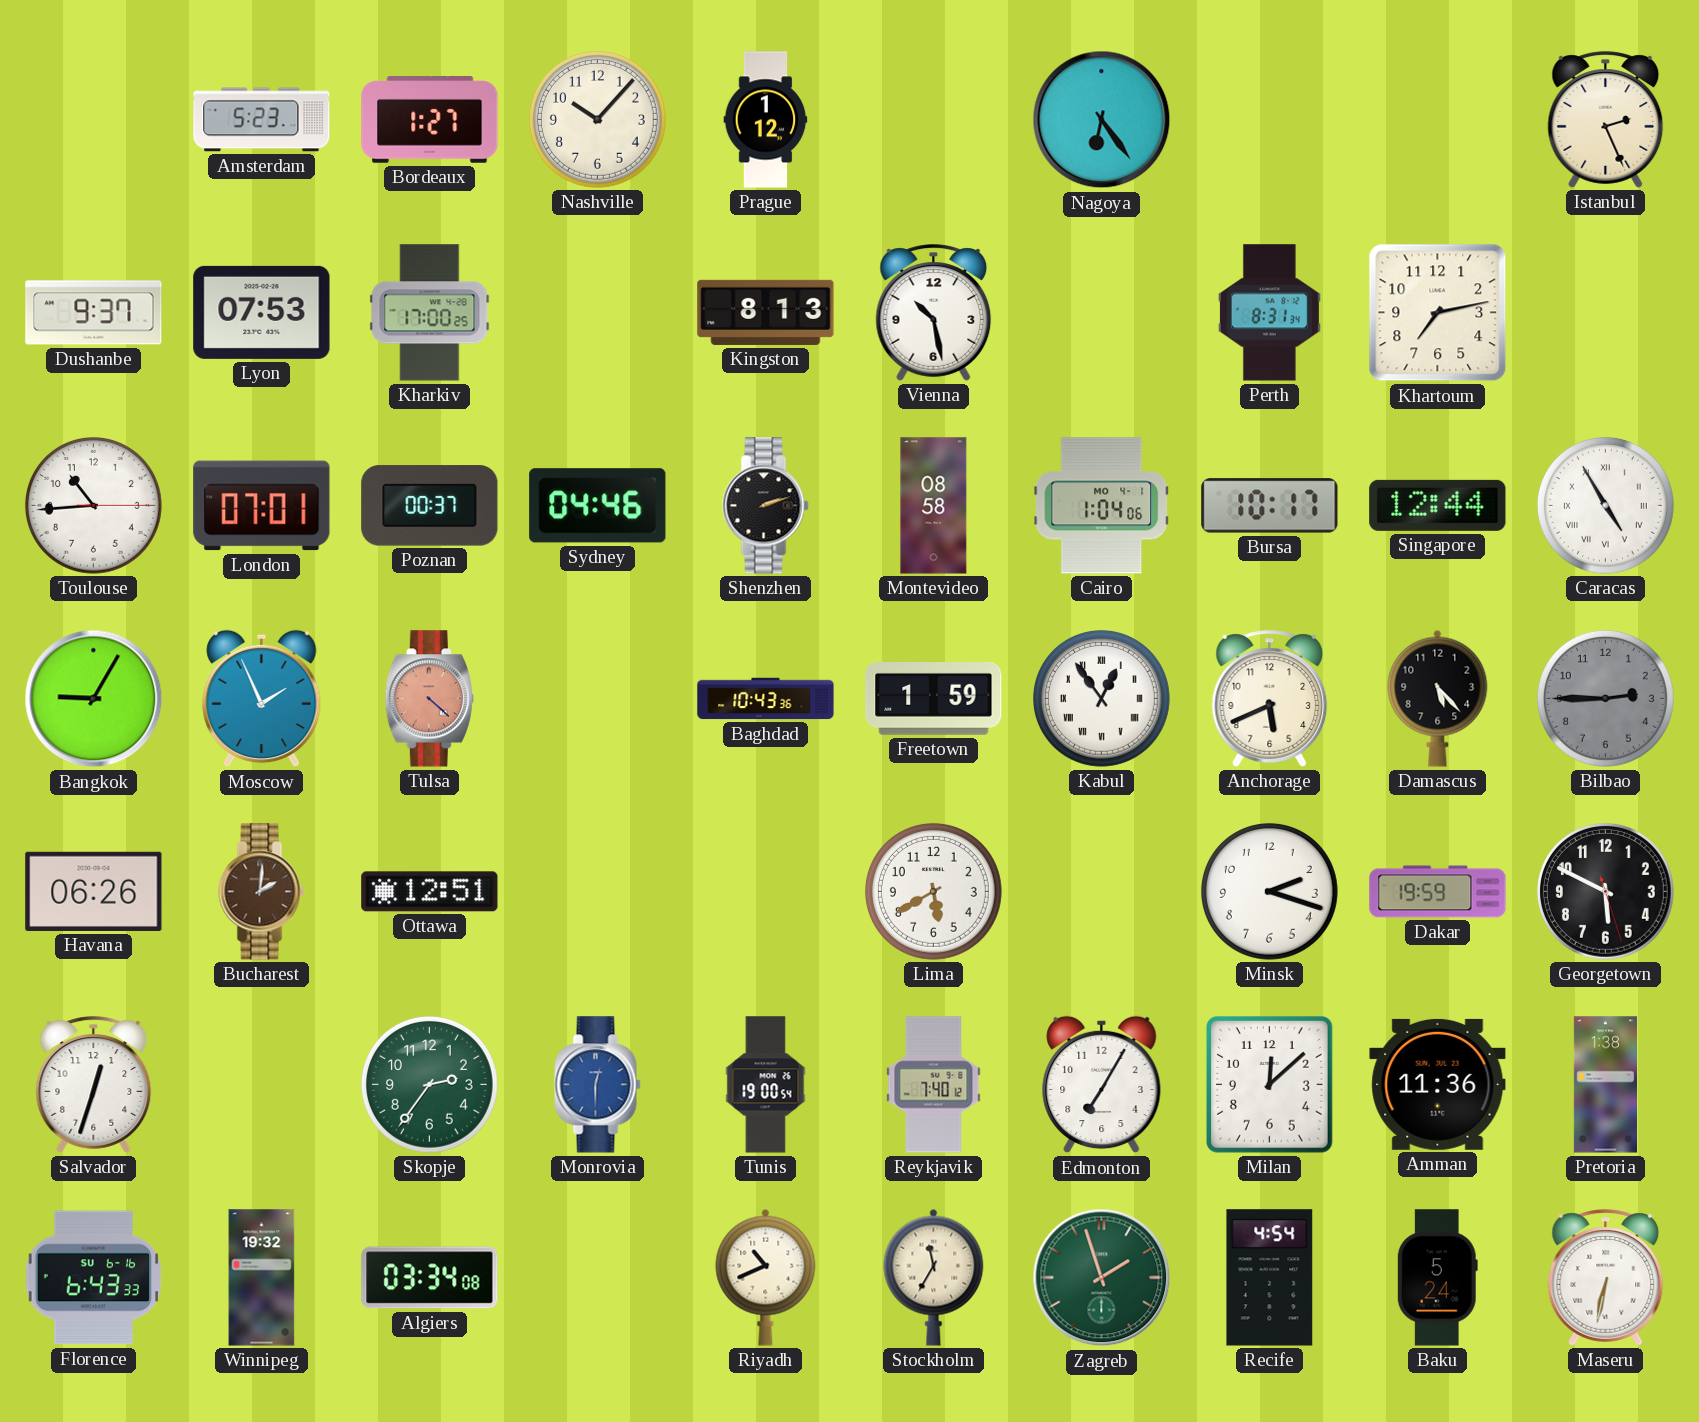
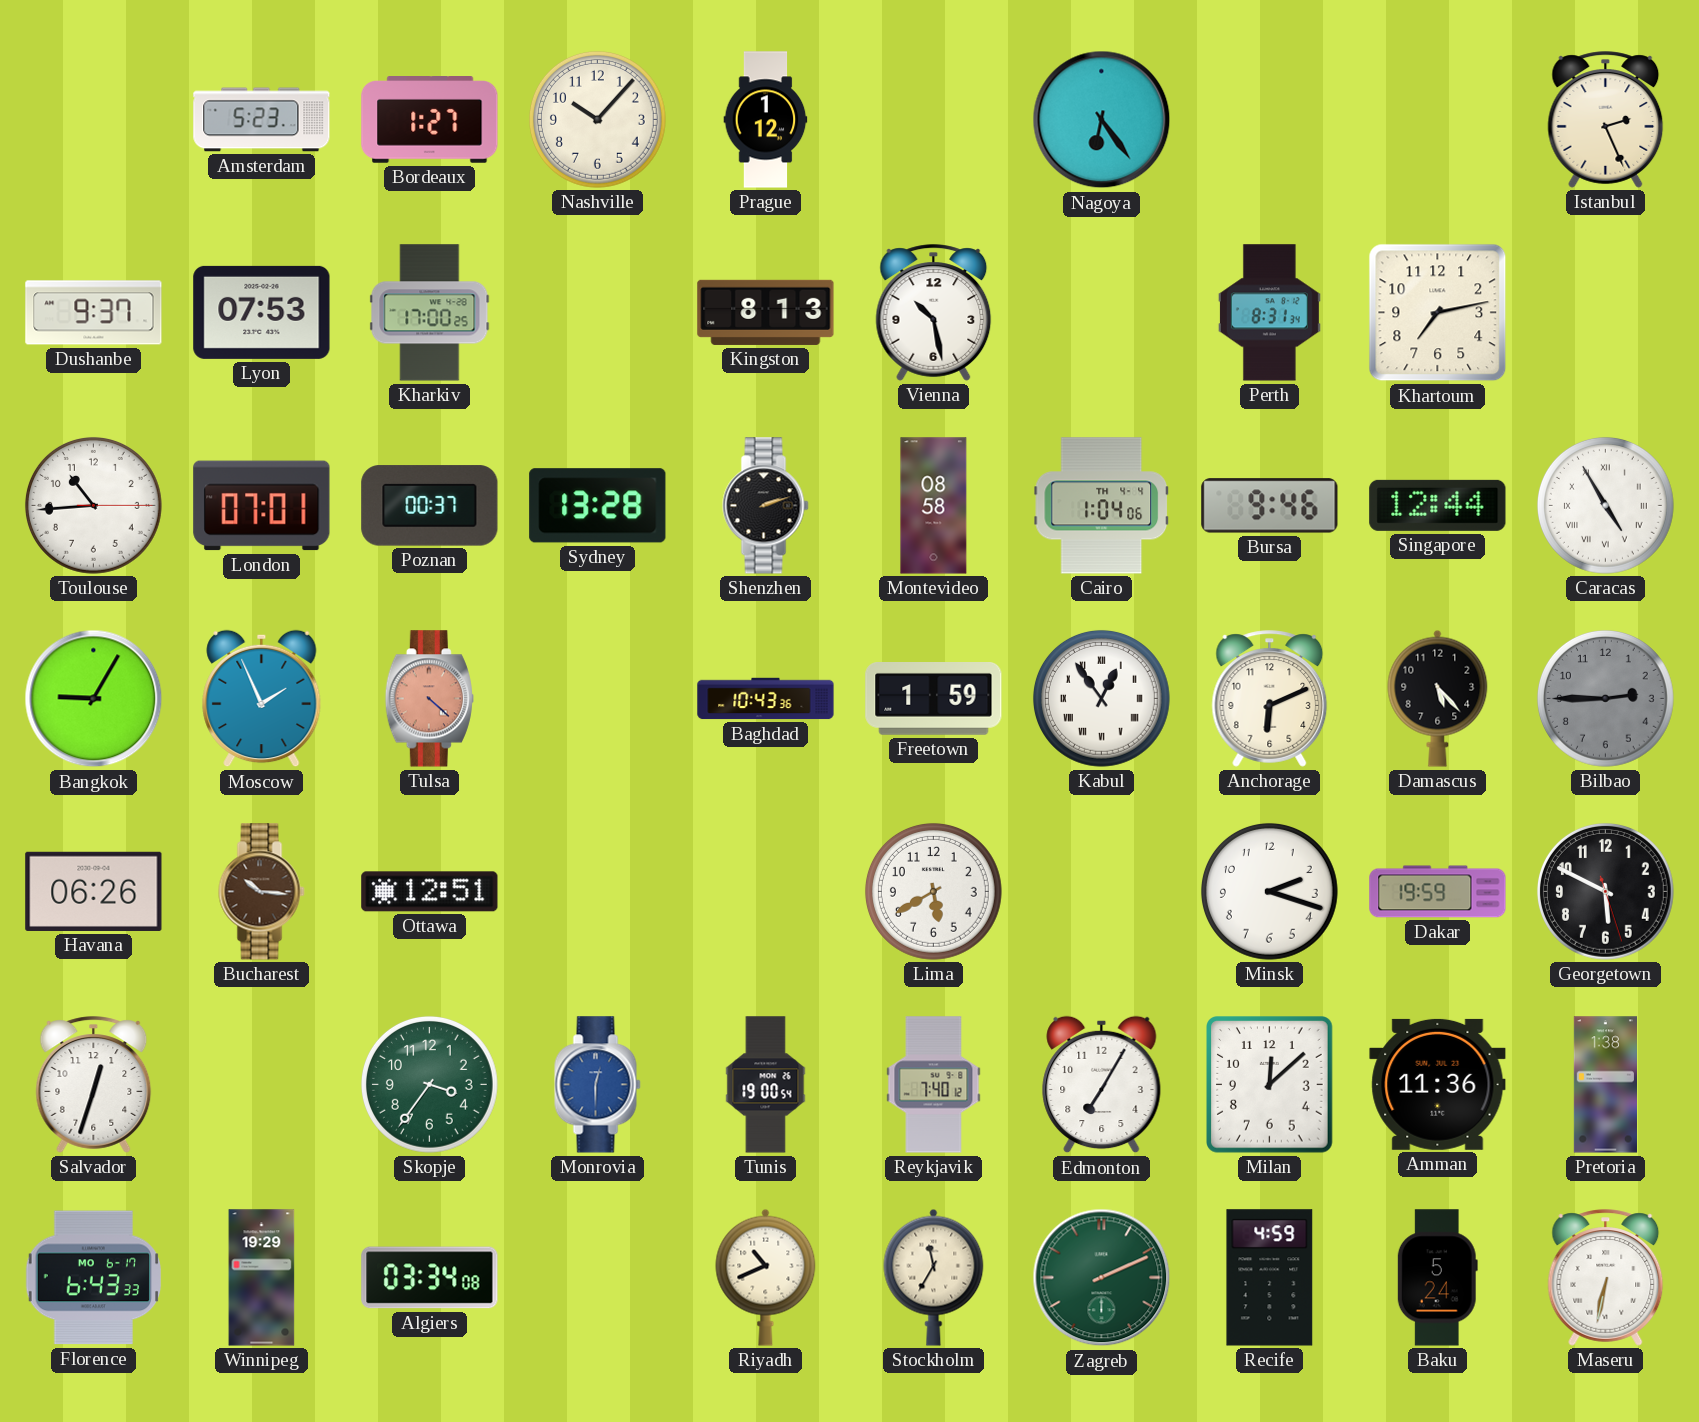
Sydney: 04:46 -> 13:28 (598, 506)
Cairo date: MO 4-1 -> TH 4-4 (1102, 506)
Bursa: 10:17 -> 9:46 (1270, 506)
Anchorage: 5:41 -> 6:11 (1270, 699)
Bucharest: 2:01 -> 10:16 (262, 892)
Skopje: 2:36 -> 3:36 (429, 1084)
Florence date: SU 6-16 -> MO 6-17 (94, 1278)
Winnipeg: 19:32 -> 19:29 (262, 1278)
Zagreb: 1:57 -> 2:11 (1102, 1278)
Recife: 4:54 -> 4:59 (1270, 1278)
